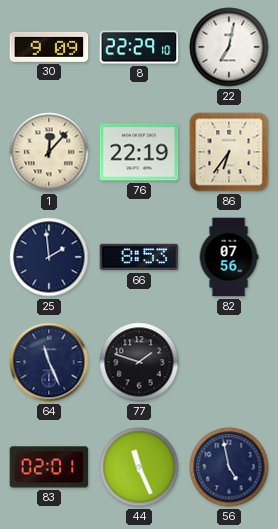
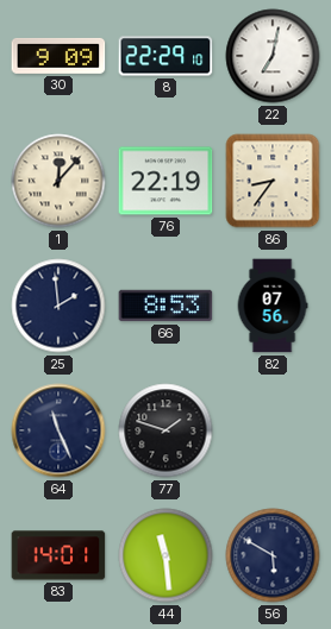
86: 6:36 -> 8:36 (273, 181)
83: 02:01 -> 14:01 (58, 555)
44: 11:26 -> 11:29 (165, 555)
56: 4:58 -> 5:50 (273, 555)
